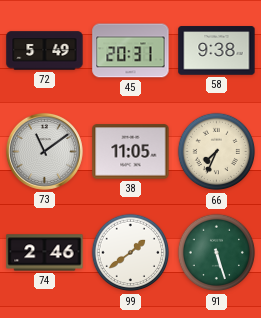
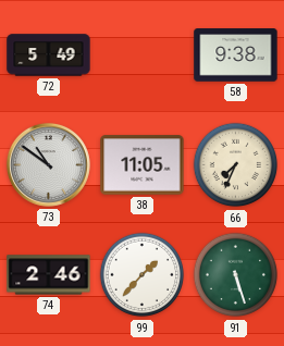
45: 20:31 -> none (131, 51)
73: 11:09 -> 10:51 (48, 164)
99: 1:39 -> 1:37 (143, 275)
